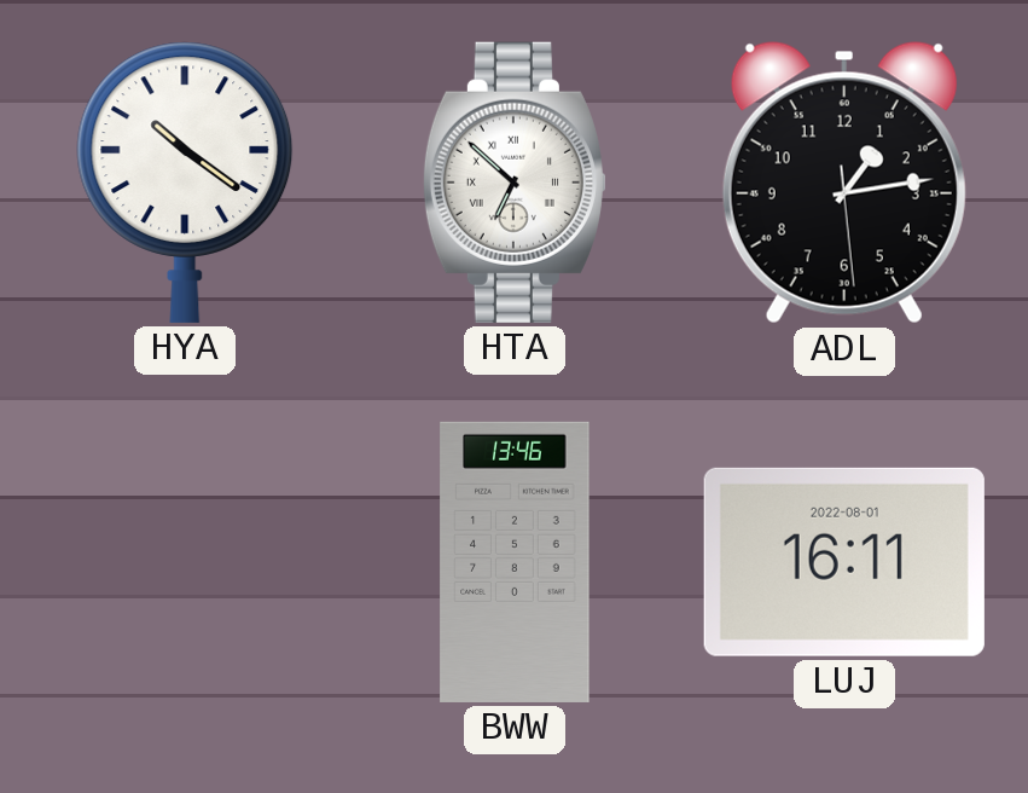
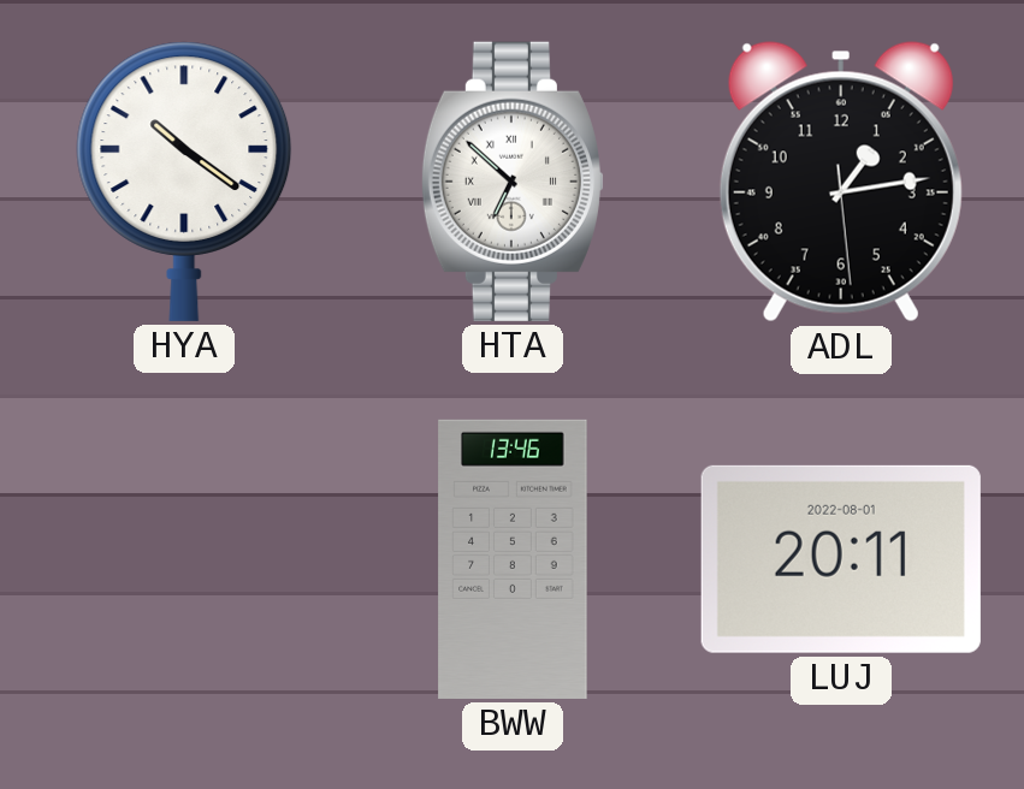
LUJ: 16:11 -> 20:11 (841, 559)
